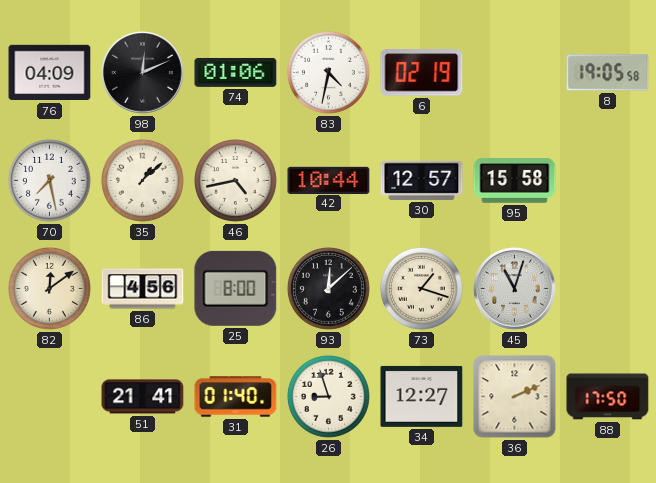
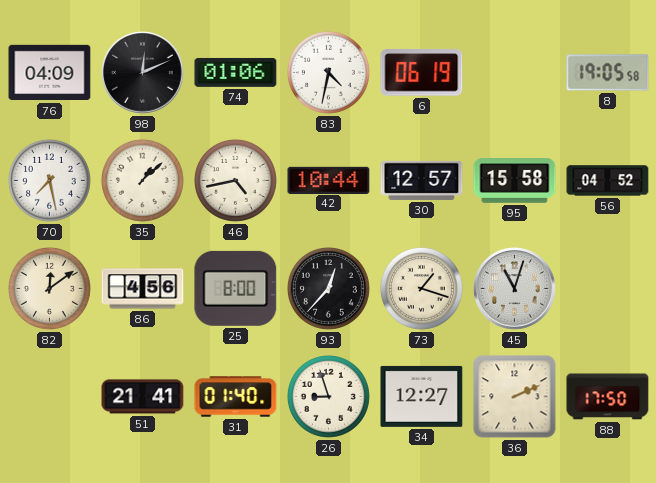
6: 02:19 -> 06:19 (422, 73)
56: none -> 04:52 (608, 181)
93: 12:08 -> 12:37 (328, 288)
